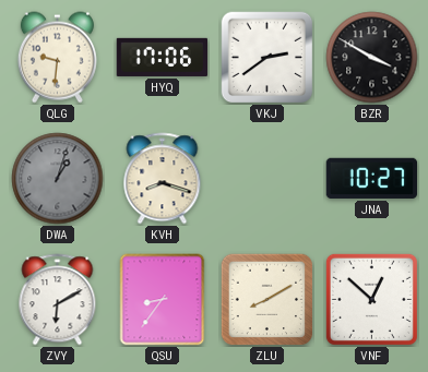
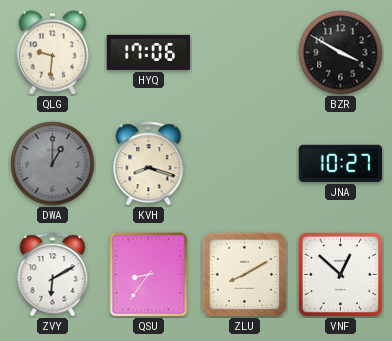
VKJ: 2:39 -> none (266, 57)
DWA: 1:03 -> 1:00 (53, 164)
